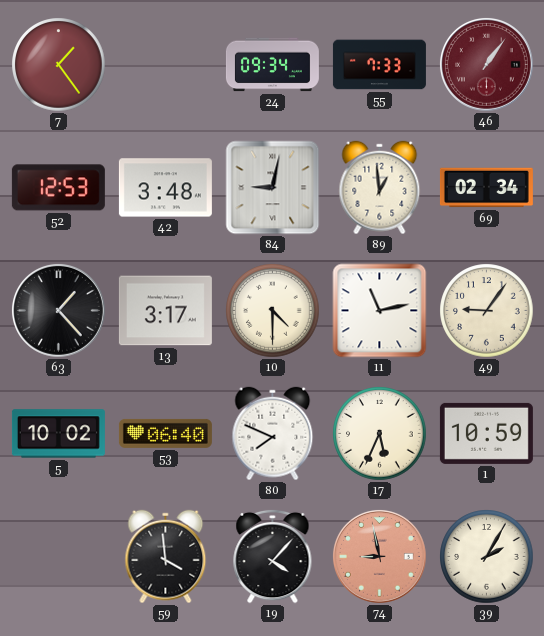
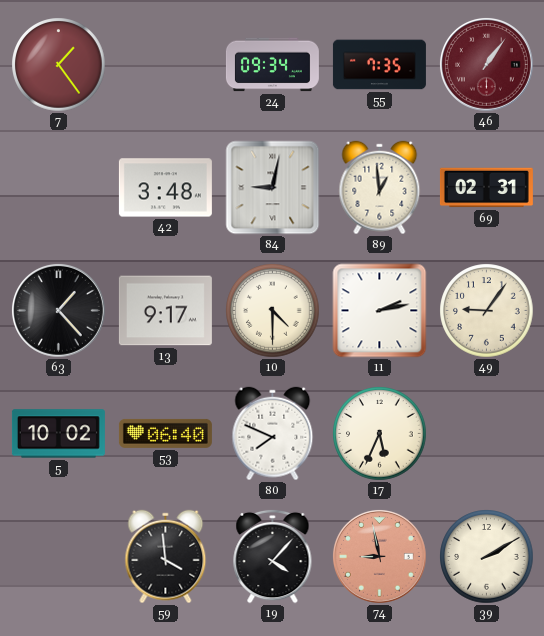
55: 7:33 -> 7:35 (379, 65)
52: 12:53 -> none (58, 188)
69: 02:34 -> 02:31 (486, 188)
13: 3:17 -> 9:17 (165, 311)
11: 11:13 -> 2:13 (380, 311)
1: 10:59 -> none (486, 433)
39: 2:05 -> 2:10 (487, 557)
